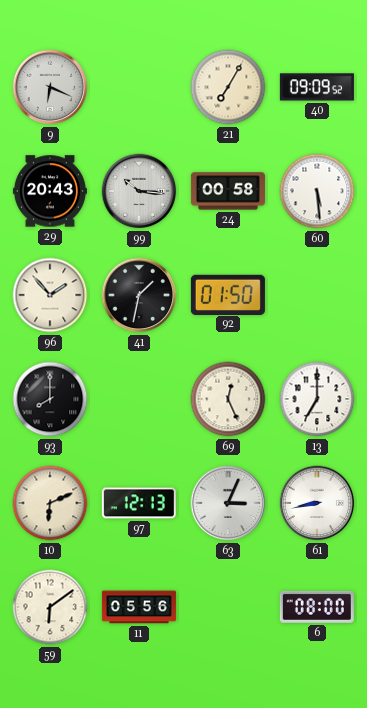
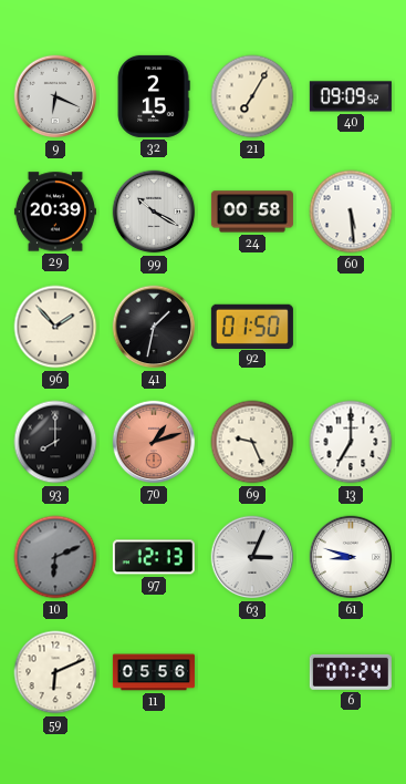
32: none -> 2:15 (154, 96)
29: 20:43 -> 20:39 (55, 212)
99: 10:16 -> 10:20 (154, 212)
70: none -> 1:12 (154, 442)
69: 12:26 -> 9:26 (252, 442)
10 dial: cream -> grey (55, 557)
61: 8:43 -> 8:48 (351, 557)
59: 6:09 -> 6:11 (55, 672)
6: 08:00 -> 07:24 (351, 672)
